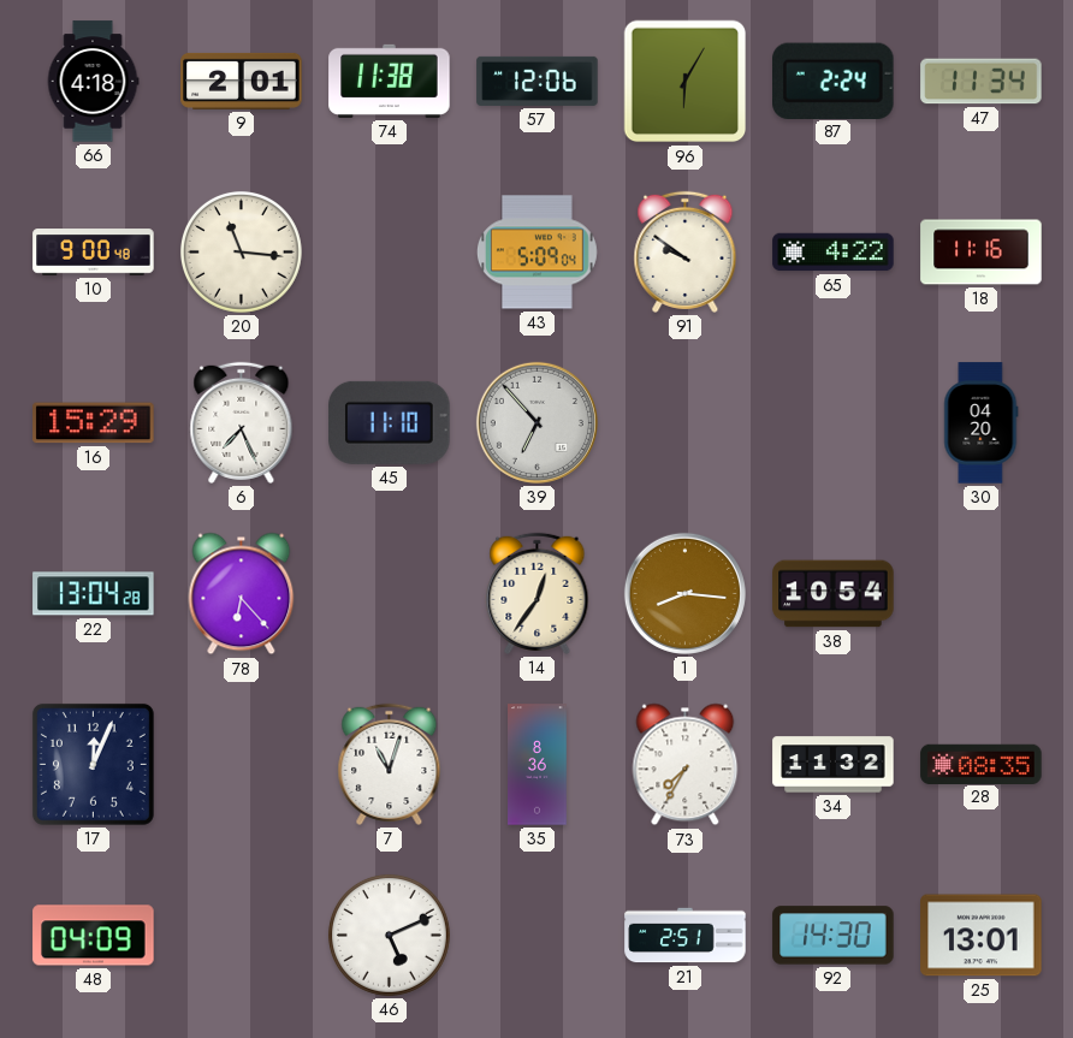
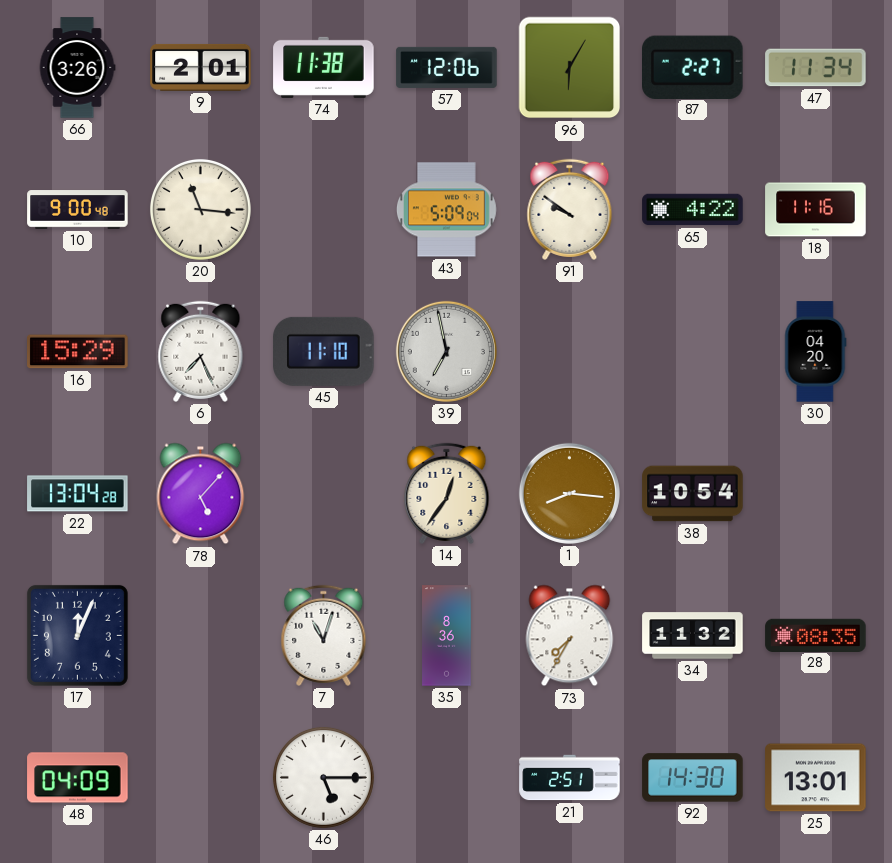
66: 4:18 -> 3:26 (77, 68)
87: 2:24 -> 2:27 (693, 67)
39: 6:53 -> 6:58 (446, 351)
78: 6:23 -> 5:07 (201, 494)
46: 5:11 -> 5:15 (323, 777)
